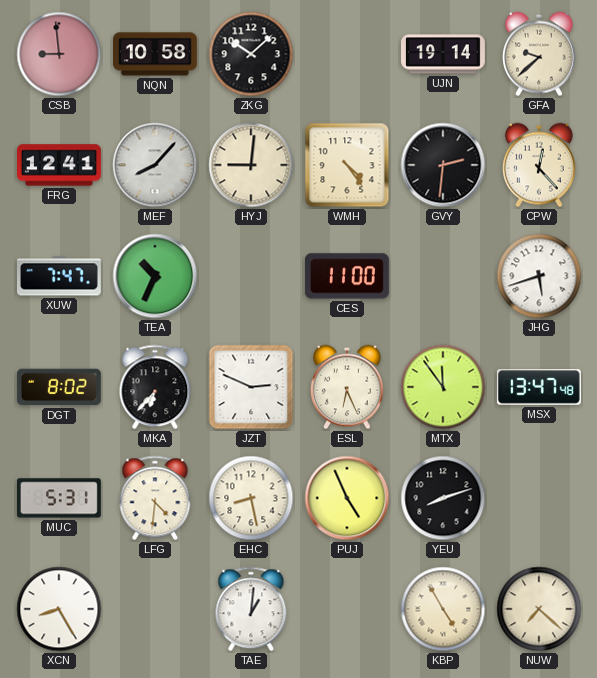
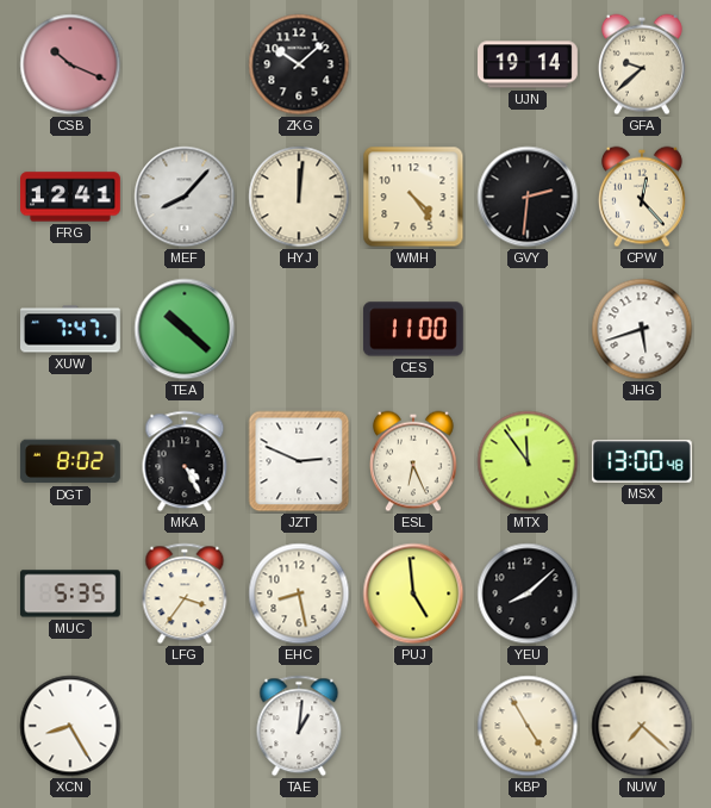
CSB: 8:59 -> 10:19 (70, 64)
NQN: 10:58 -> none (156, 54)
HYJ: 9:01 -> 12:01 (299, 197)
TEA: 10:34 -> 10:22 (185, 329)
MKA: 6:37 -> 4:25 (185, 461)
MSX: 13:47 -> 13:00 (642, 461)
MUC: 5:31 -> 5:35 (70, 593)
LFG: 4:31 -> 3:36 (185, 593)
PUJ: 4:56 -> 4:59 (413, 593)
YEU: 8:12 -> 8:08 (528, 593)
